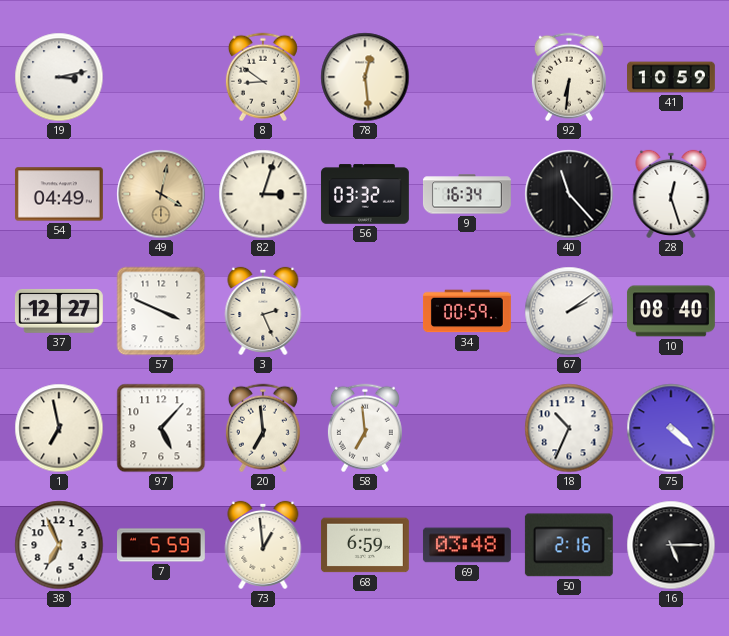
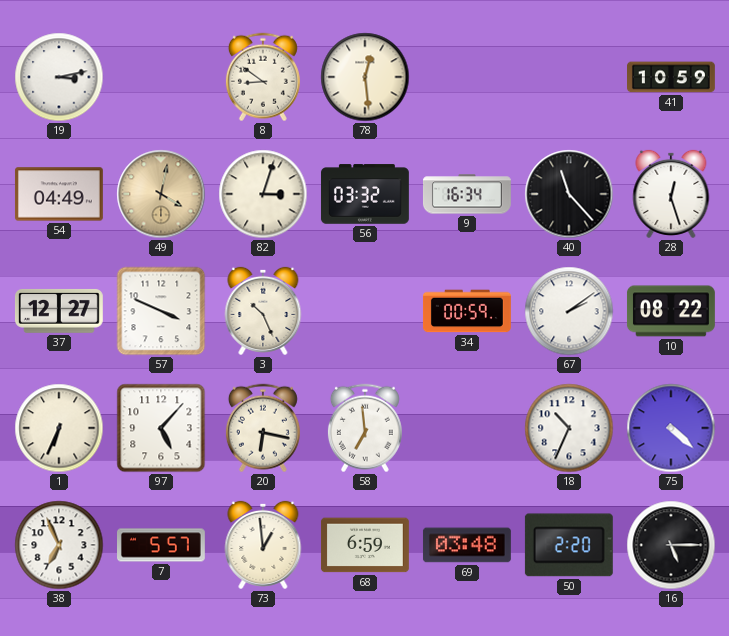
92: 6:31 -> none (569, 77)
3: 2:26 -> 10:26 (263, 311)
10: 08:40 -> 08:22 (671, 311)
1: 6:58 -> 6:34 (59, 428)
20: 6:59 -> 6:17 (263, 428)
7: 5:59 -> 5:57 (162, 545)
50: 2:16 -> 2:20 (569, 545)
